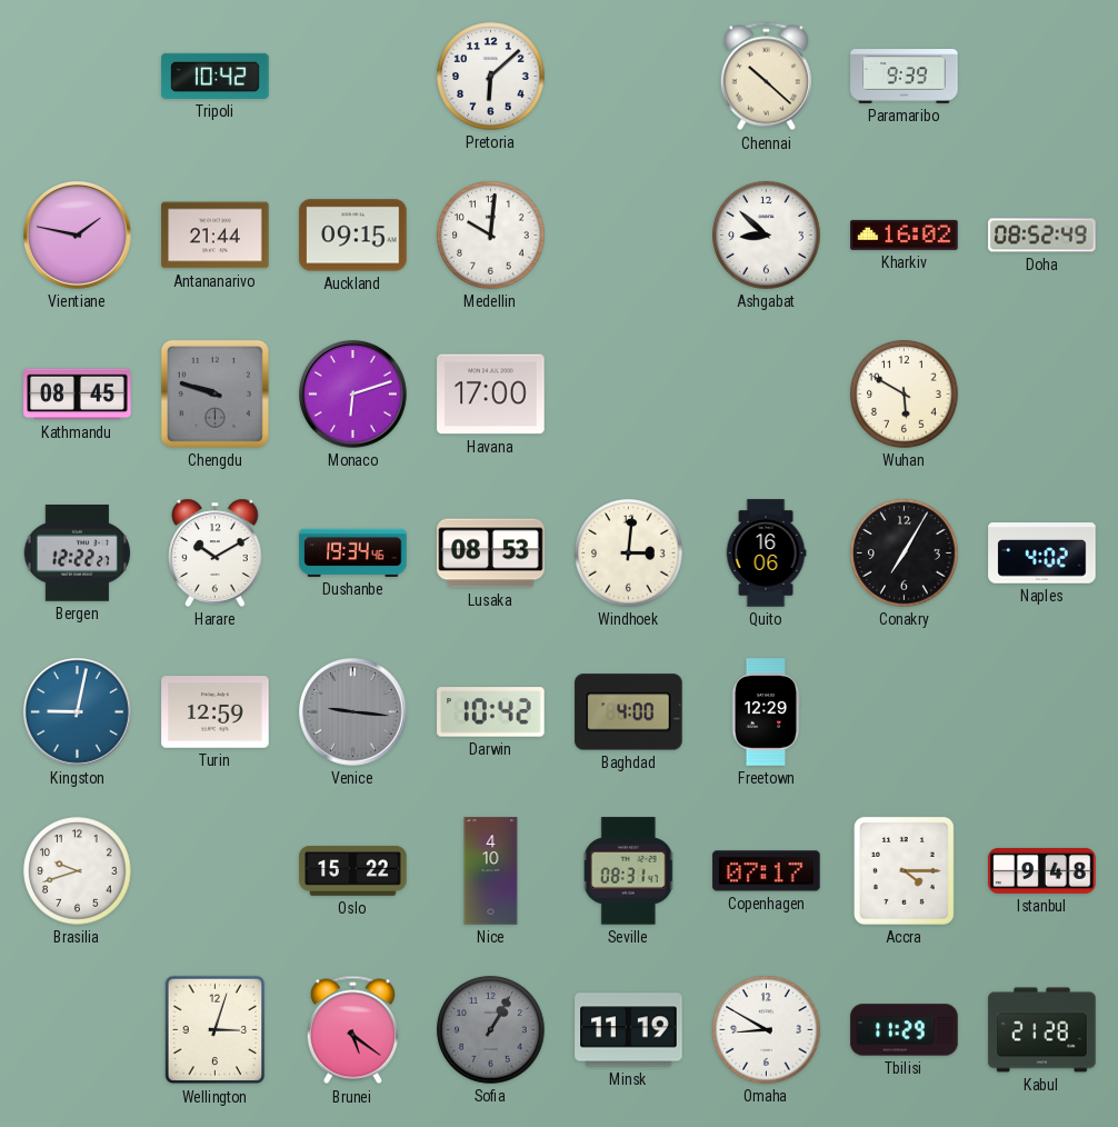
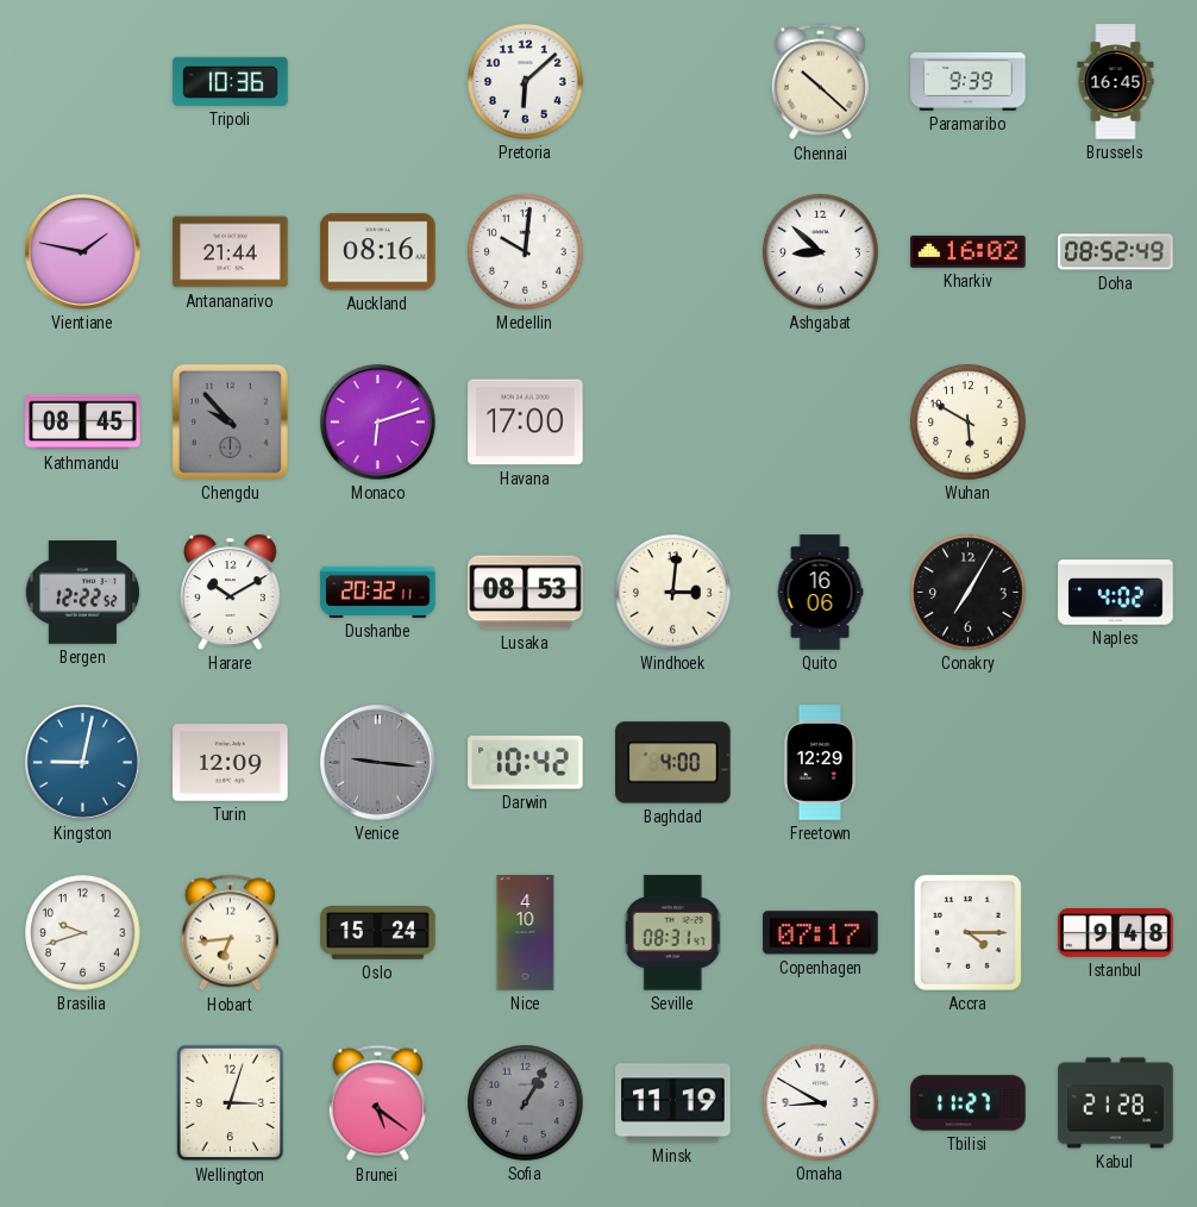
Tripoli: 10:42 -> 10:36 (231, 81)
Brussels: none -> 16:45 (1116, 82)
Auckland: 09:15 -> 08:16 (378, 252)
Chengdu: 9:48 -> 9:53 (230, 421)
Bergen: 12:22:27 -> 12:22:52 (82, 593)
Dushanbe: 19:34 -> 20:32 (378, 592)
Turin: 12:59 -> 12:09 (231, 763)
Hobart: none -> 6:44 (230, 933)
Oslo: 15:22 -> 15:24 (378, 933)
Tbilisi: 11:29 -> 11:27 (969, 1103)
